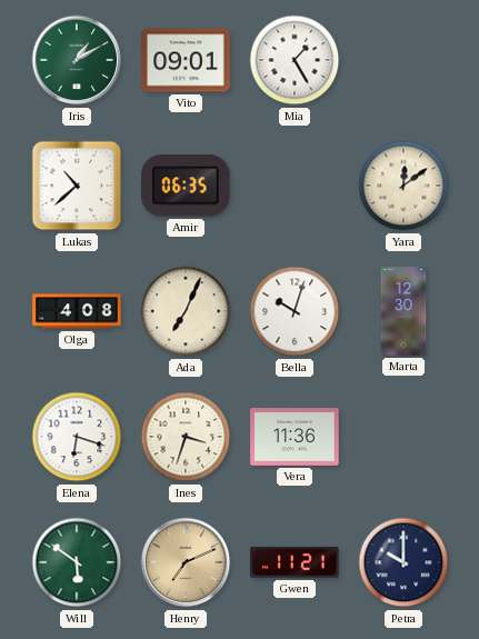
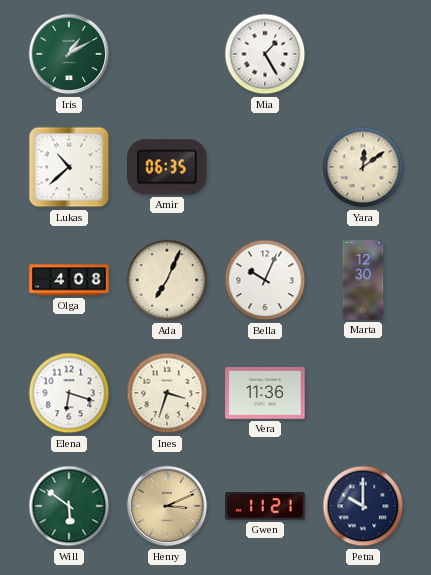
Vito: 09:01 -> none (186, 60)
Bella: 10:03 -> 10:04 (265, 280)
Henry: 7:11 -> 3:11 (167, 506)
